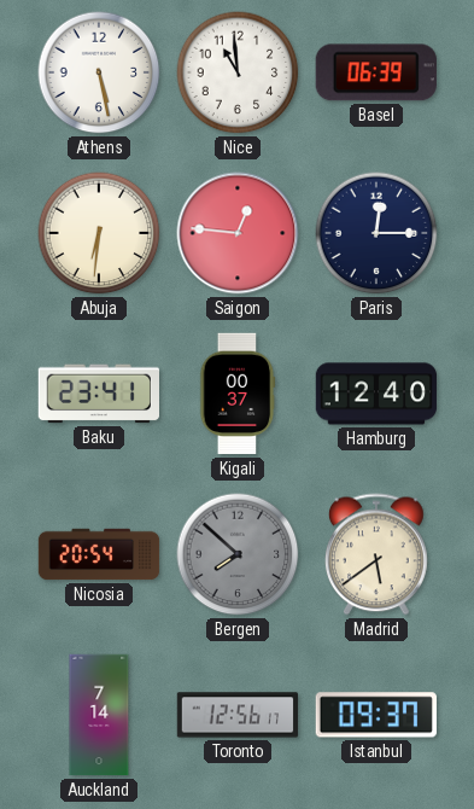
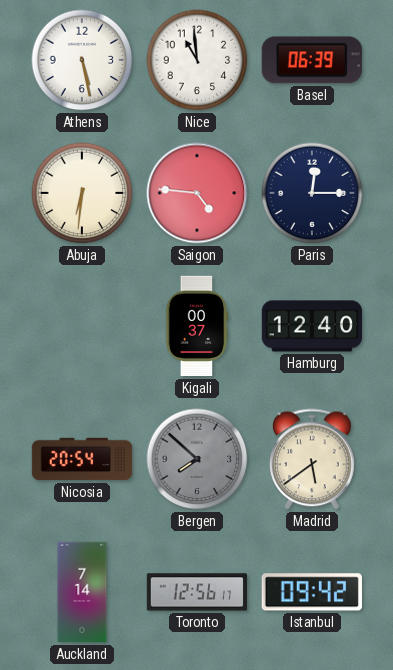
Saigon: 12:46 -> 4:46 (197, 193)
Baku: 23:41 -> none (98, 394)
Istanbul: 09:37 -> 09:42 (312, 592)
